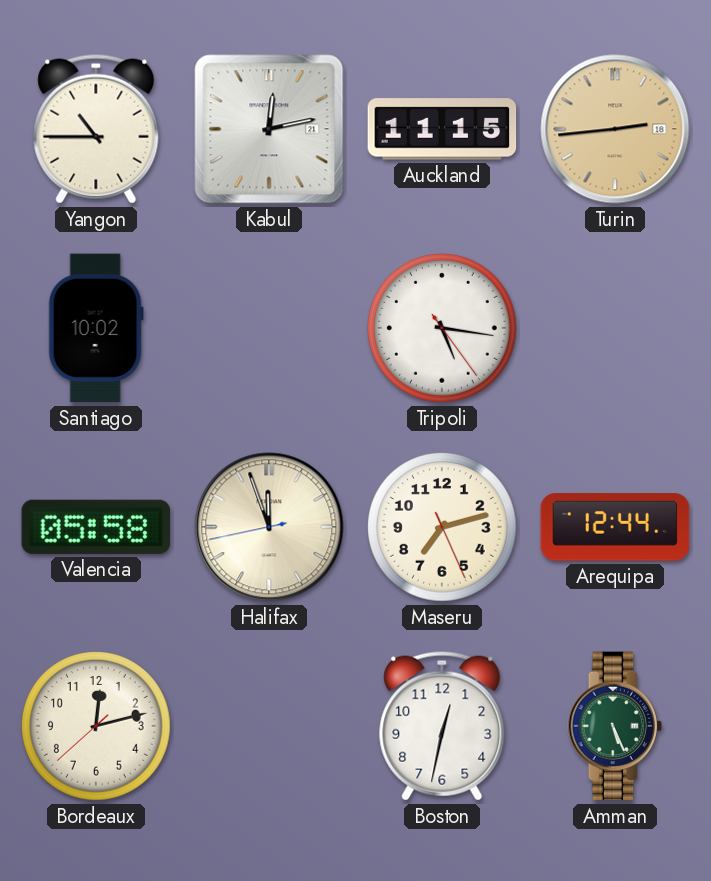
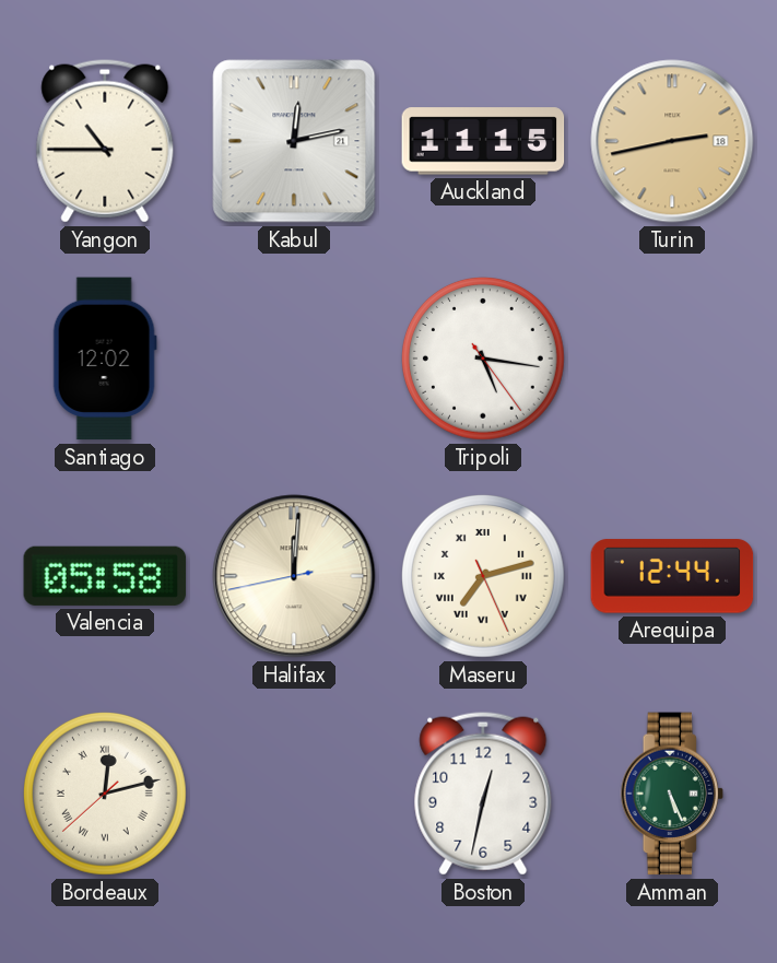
Turin: 2:44 -> 2:43 (672, 141)
Santiago: 10:02 -> 12:02 (105, 359)
Halifax: 11:56 -> 12:00 (294, 576)
Maseru numerals: Arabic -> Roman (484, 577)
Bordeaux numerals: Arabic -> Roman (106, 795)
